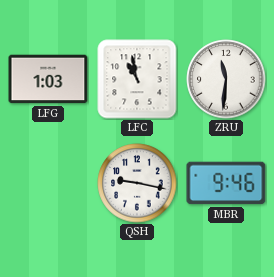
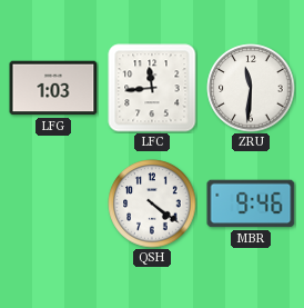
LFC: 10:58 -> 11:44 (152, 88)
QSH: 9:17 -> 4:21 (152, 203)
